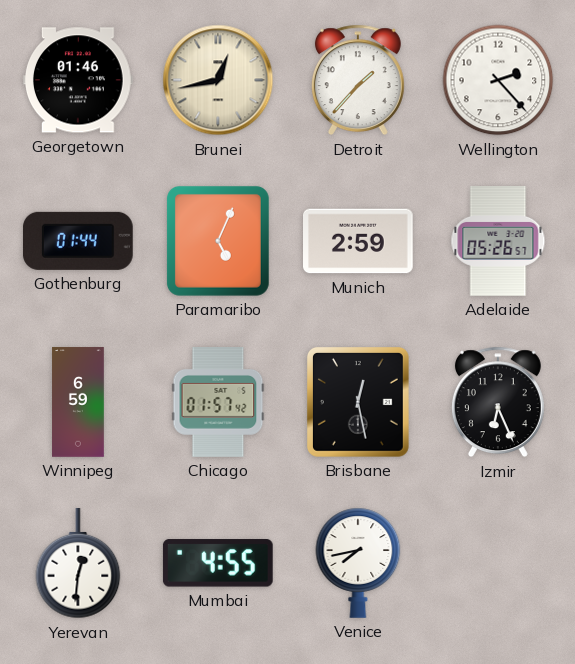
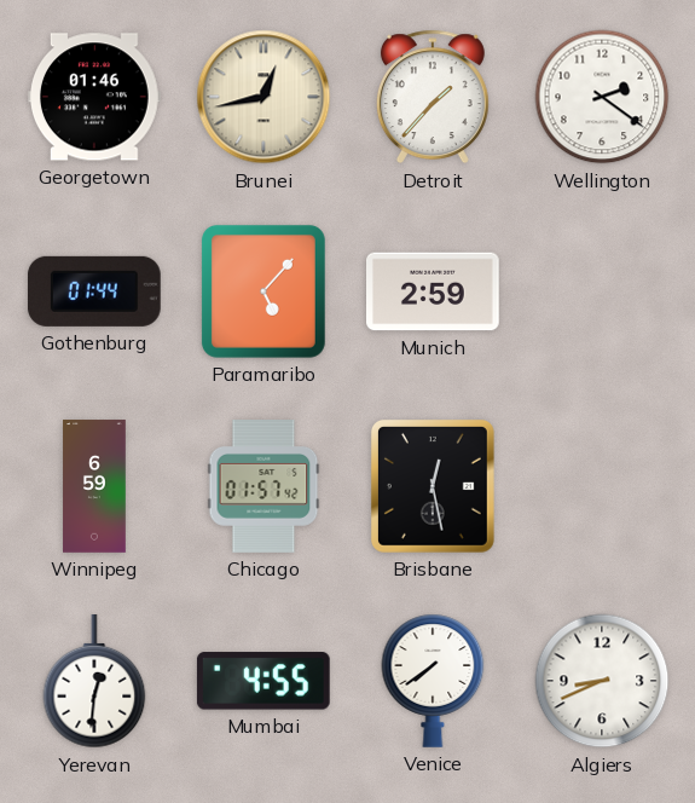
Wellington: 2:23 -> 2:21 (602, 97)
Paramaribo: 5:04 -> 5:07 (263, 291)
Adelaide: 05:26 -> none (498, 242)
Izmir: 6:26 -> none (498, 402)
Venice: 7:43 -> 7:39 (433, 681)
Algiers: none -> 8:41 (602, 681)
